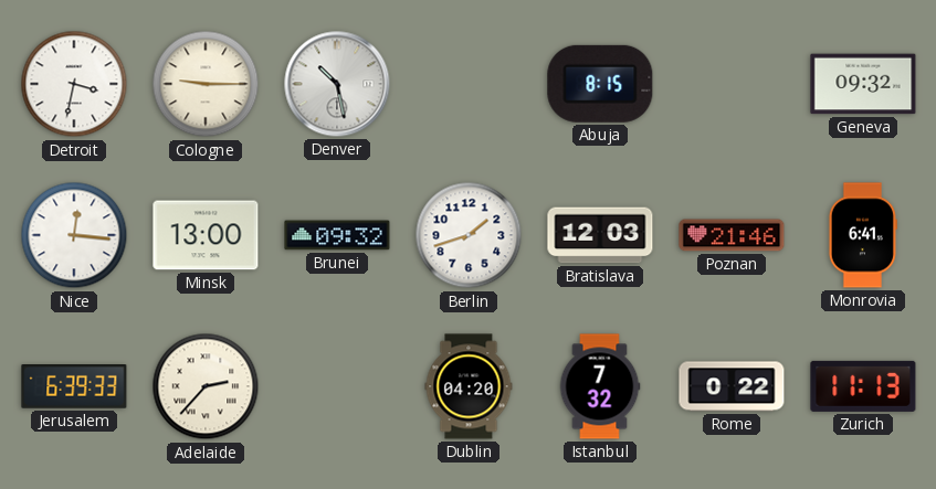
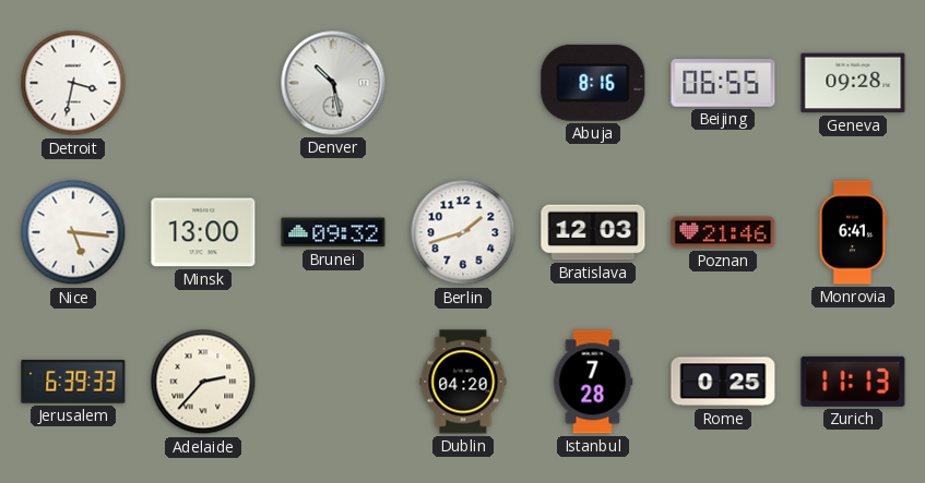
Cologne: 9:15 -> none (206, 84)
Abuja: 8:15 -> 8:16 (593, 83)
Beijing: none -> 06:55 (723, 83)
Geneva: 09:32 -> 09:28 (853, 83)
Nice: 12:16 -> 5:16 (73, 232)
Istanbul: 7:32 -> 7:28 (593, 382)
Rome: 0:22 -> 0:25 (723, 382)
